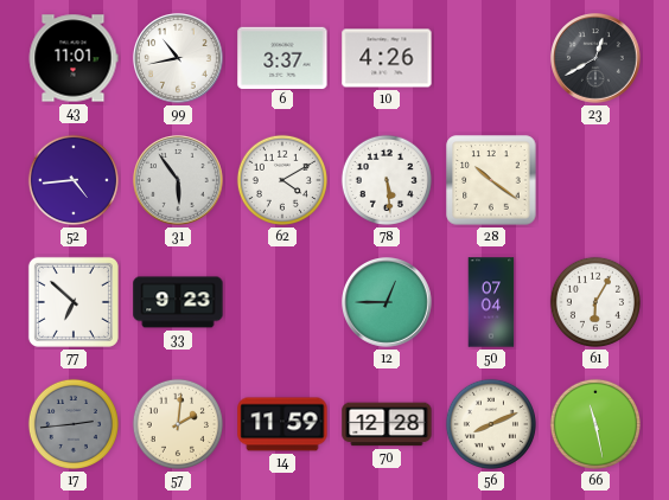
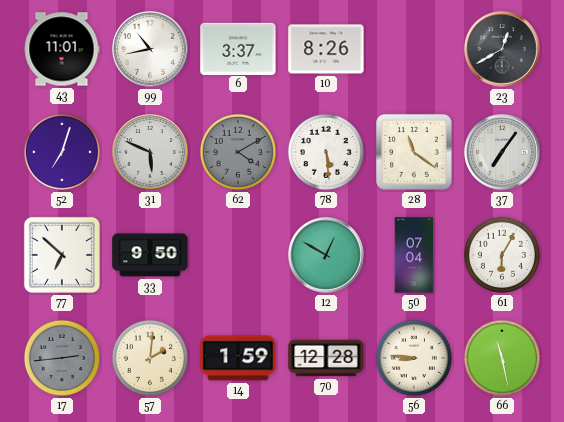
10: 4:26 -> 8:26 (326, 49)
52: 4:44 -> 7:03 (62, 152)
31: 5:54 -> 5:49 (151, 153)
62 dial: white -> grey (238, 152)
28: 10:21 -> 11:21 (414, 152)
37: none -> 7:06 (503, 153)
33: 9:23 -> 9:50 (150, 255)
12: 12:45 -> 12:50 (327, 256)
14: 11:59 -> 1:59 (238, 358)
56: 8:11 -> 8:46 (414, 358)
